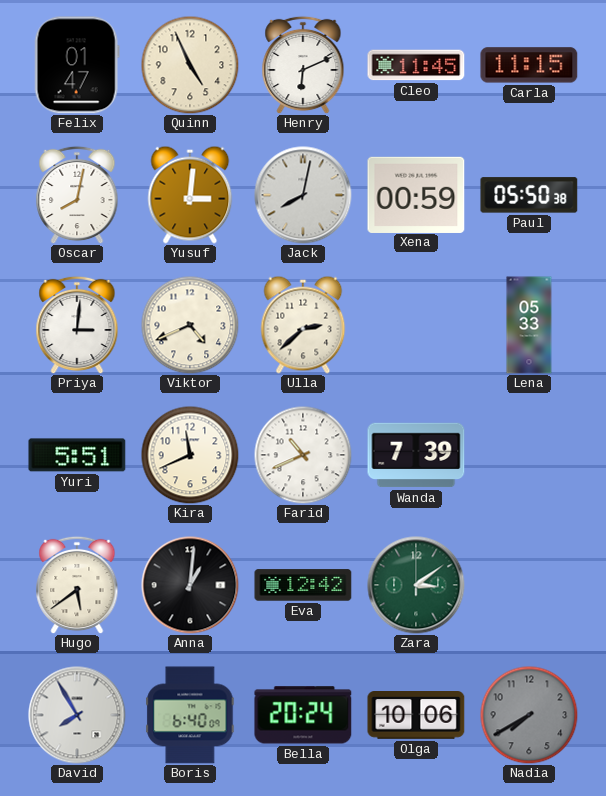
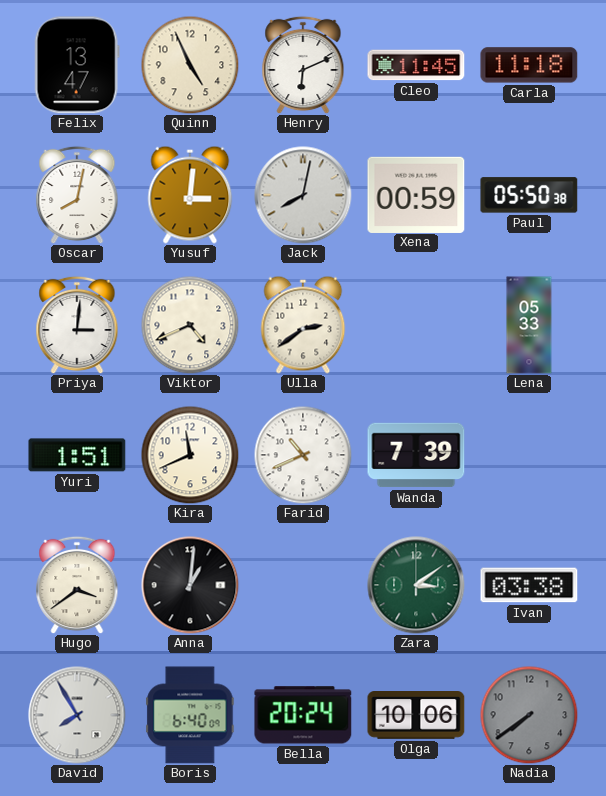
Felix: 01:47 -> 13:47 (77, 65)
Carla: 11:15 -> 11:18 (529, 65)
Ulla: 2:38 -> 2:39 (303, 325)
Yuri: 5:51 -> 1:51 (77, 455)
Hugo: 5:39 -> 3:39 (77, 585)
Eva: 12:42 -> none (303, 585)
Ivan: none -> 03:38 (529, 585)
Nadia: 7:40 -> 7:39 (529, 715)
